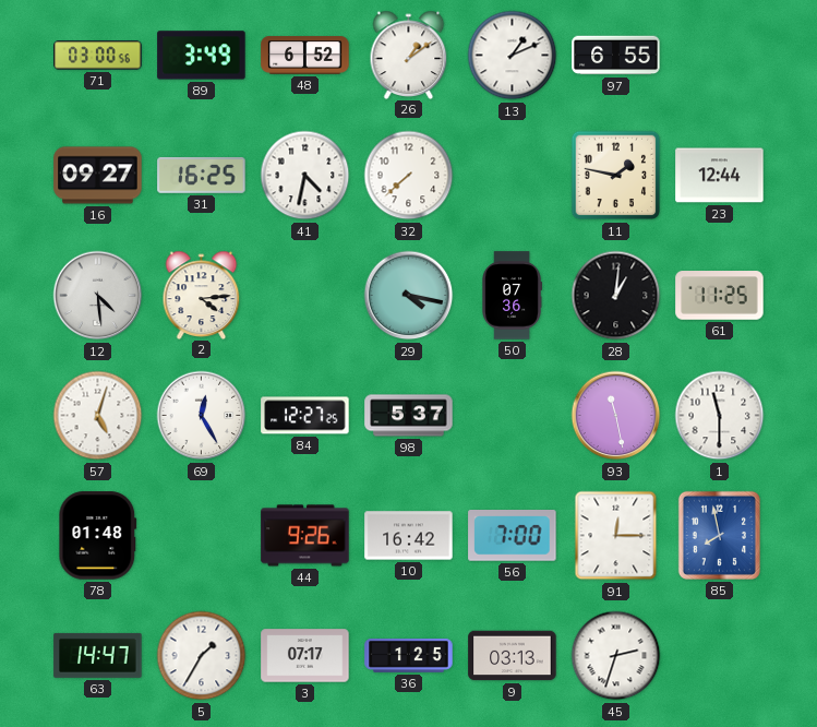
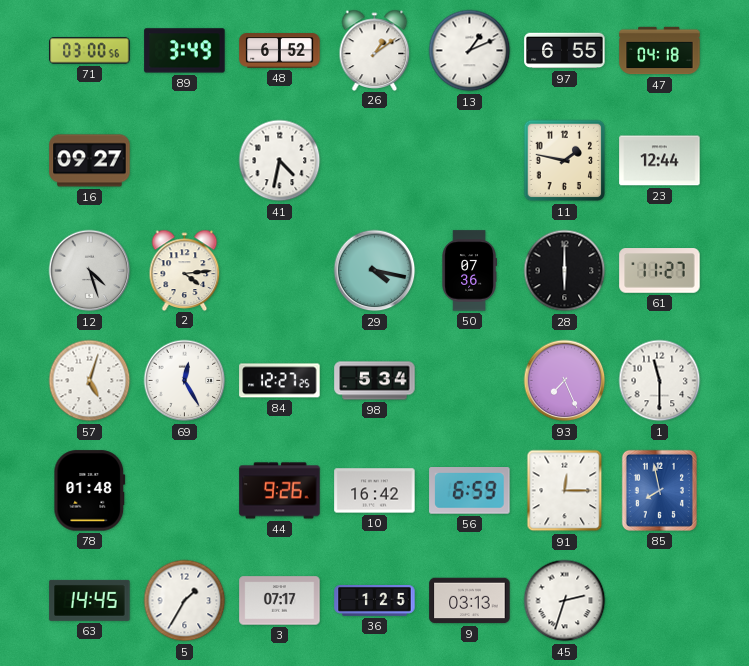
47: none -> 04:18 (660, 51)
31: 16:25 -> none (202, 175)
32: 7:38 -> none (409, 176)
12: 4:29 -> 4:27 (90, 271)
28: 1:01 -> 6:00 (565, 271)
61: 11:25 -> 11:27 (660, 271)
98: 5:37 -> 5:34 (375, 381)
93: 11:28 -> 7:26 (565, 381)
56: 7:00 -> 6:59 (470, 491)
63: 14:47 -> 14:45 (90, 600)
